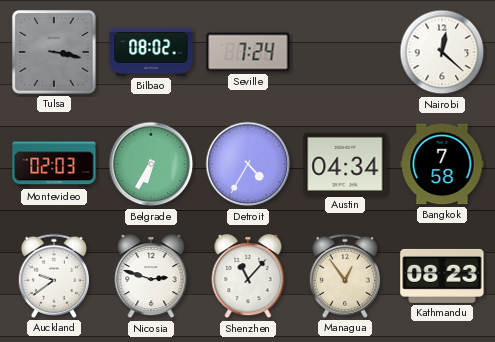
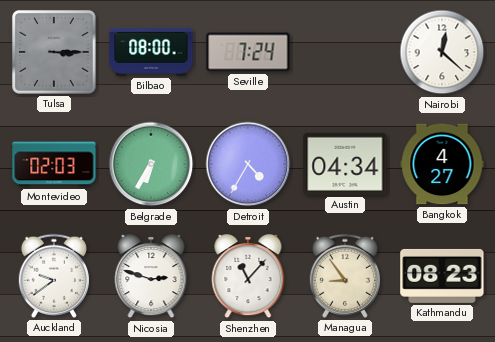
Tulsa: 3:17 -> 3:15 (54, 52)
Bilbao: 08:02 -> 08:00 (151, 52)
Bangkok: 7:58 -> 4:27 (442, 164)
Managua: 12:54 -> 8:54 (345, 276)
